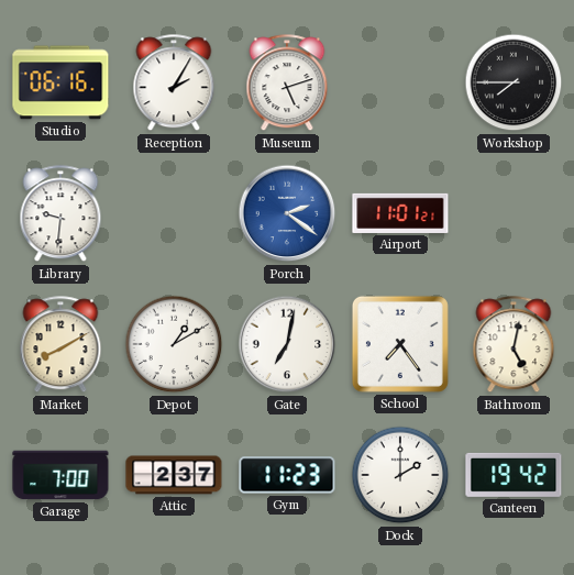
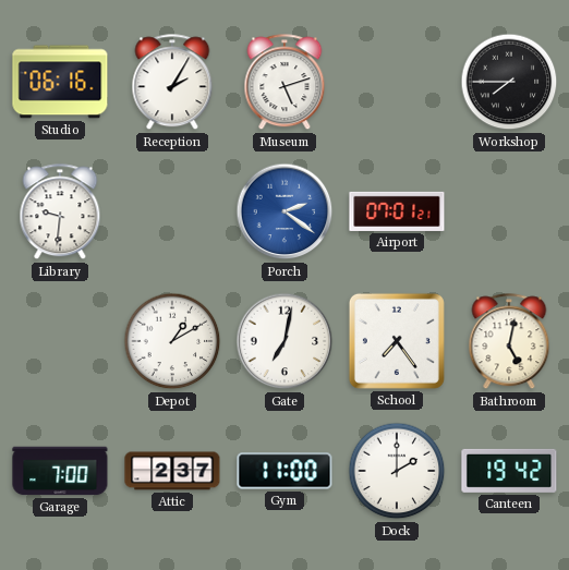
Airport: 11:01 -> 07:01 (397, 211)
Market: 8:10 -> none (60, 345)
Gym: 11:23 -> 11:00 (284, 471)
